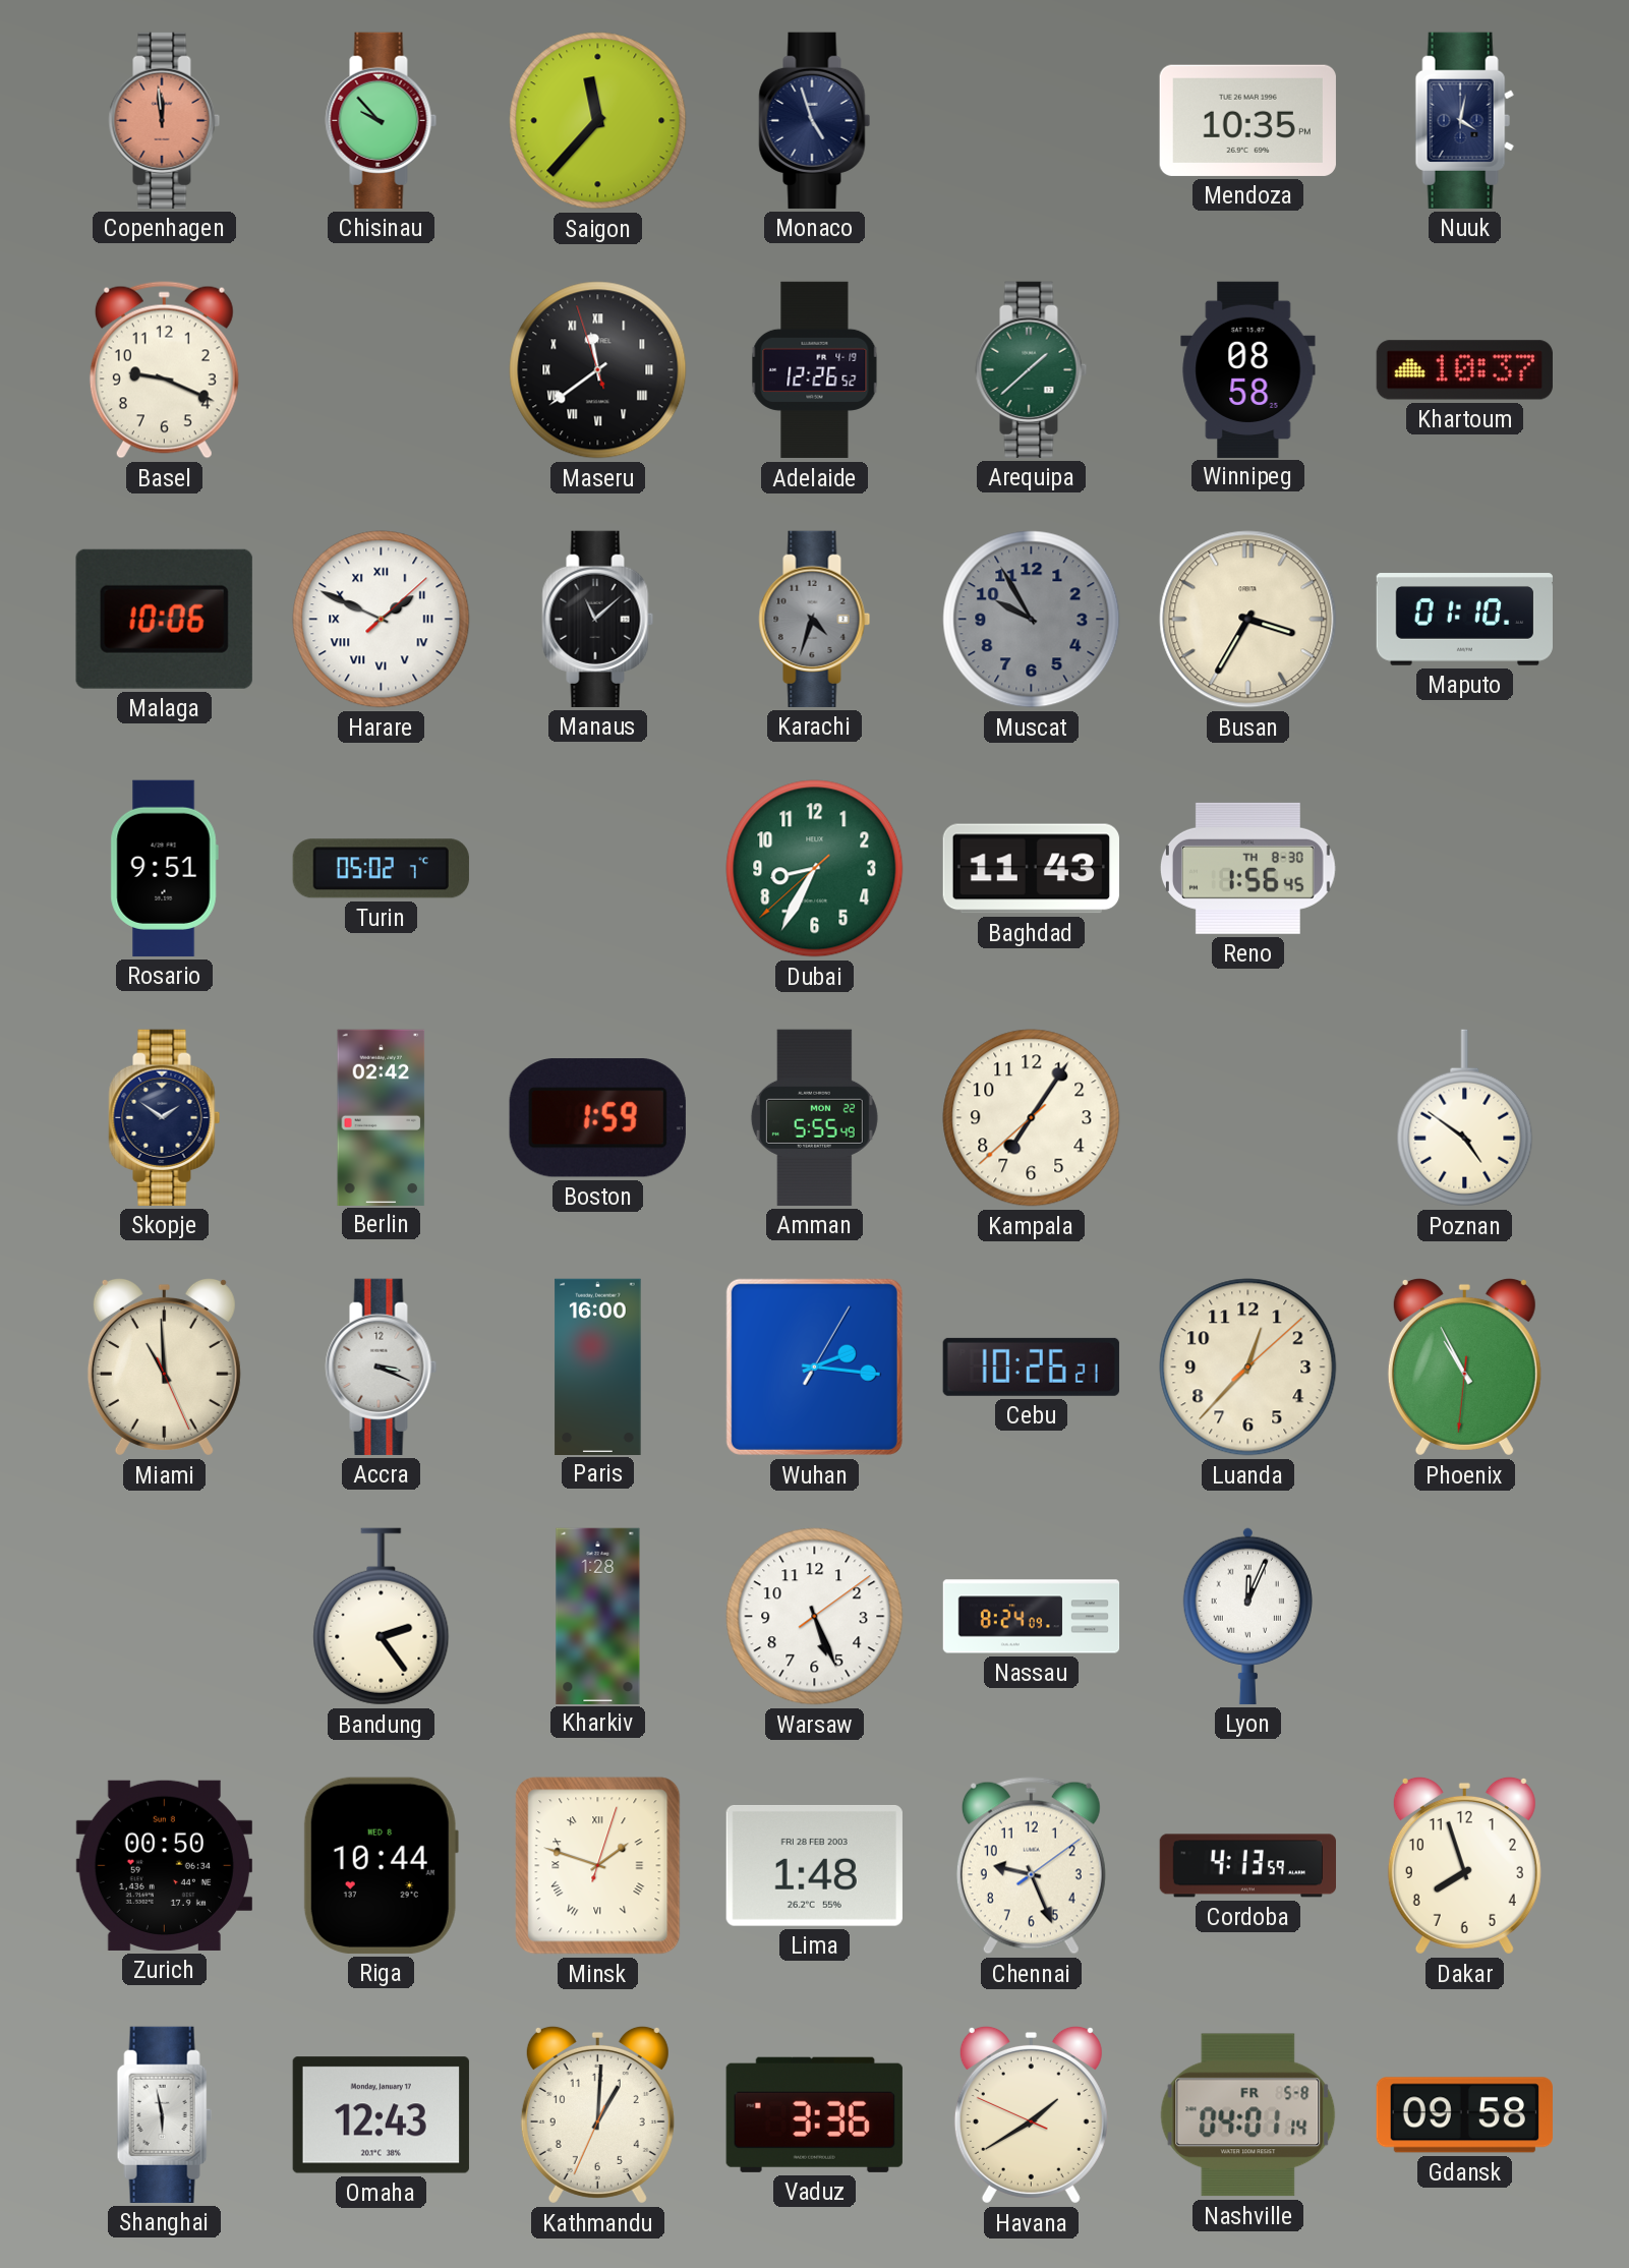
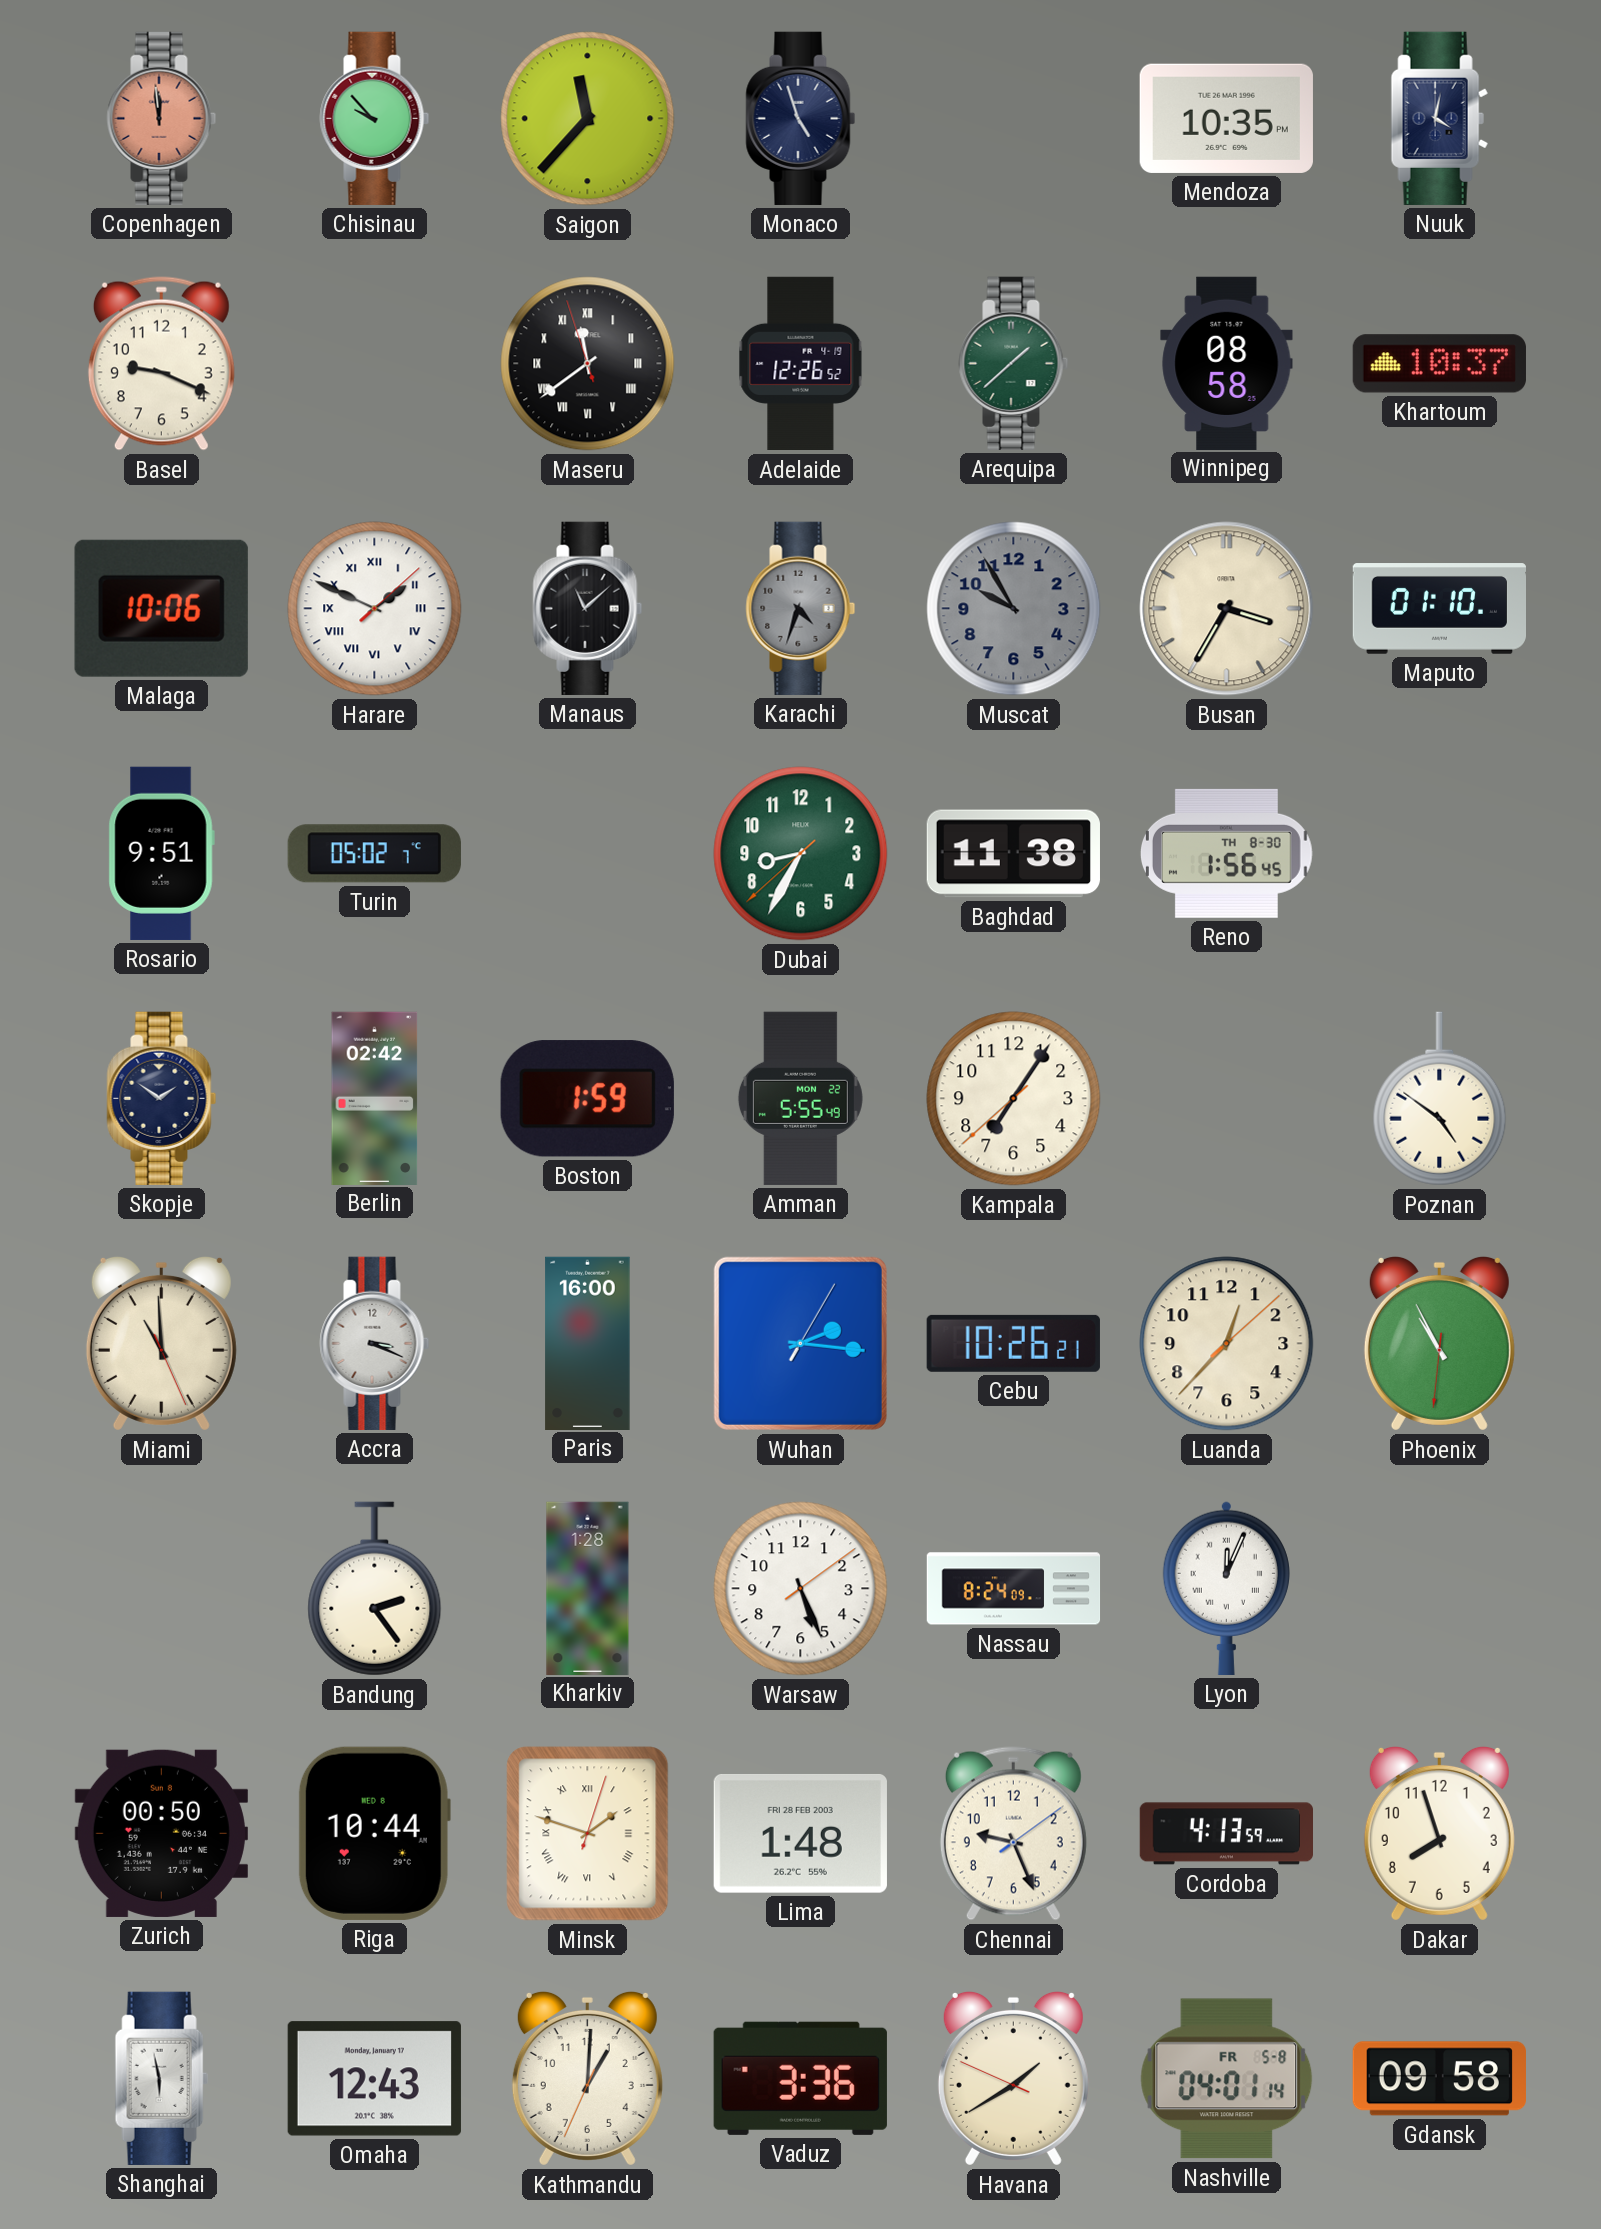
Baghdad: 11:43 -> 11:38 (1013, 854)
